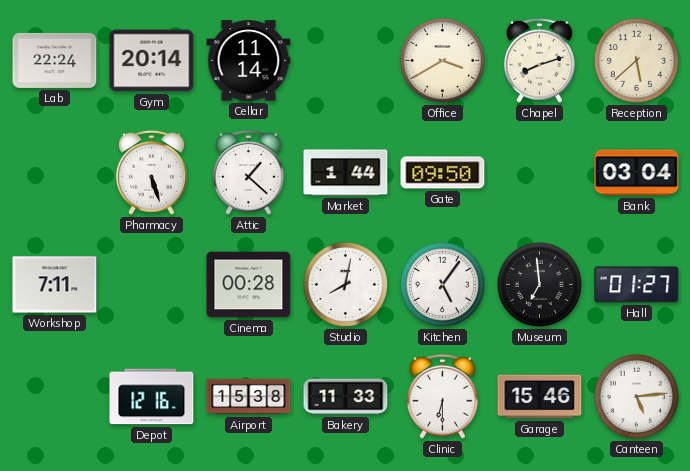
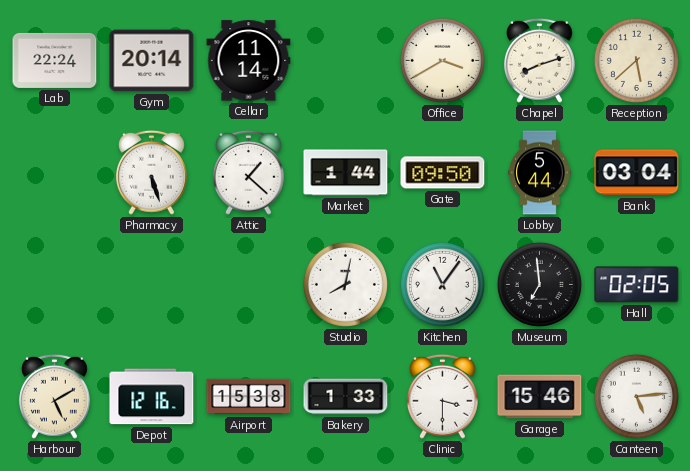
Lobby: none -> 5:44 (540, 173)
Workshop: 7:11 -> none (55, 285)
Cinema: 00:28 -> none (249, 285)
Kitchen: 5:06 -> 11:06 (442, 284)
Hall: 01:27 -> 02:05 (637, 285)
Harbour: none -> 5:10 (54, 396)
Bakery: 11:33 -> 1:33 (346, 397)
Clinic: 6:30 -> 3:30 (442, 396)
